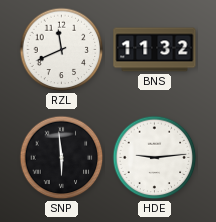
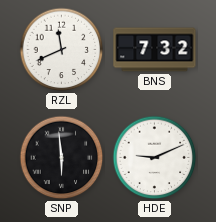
BNS: 11:32 -> 7:32 (155, 50)
HDE: 9:14 -> 9:11 (155, 158)
